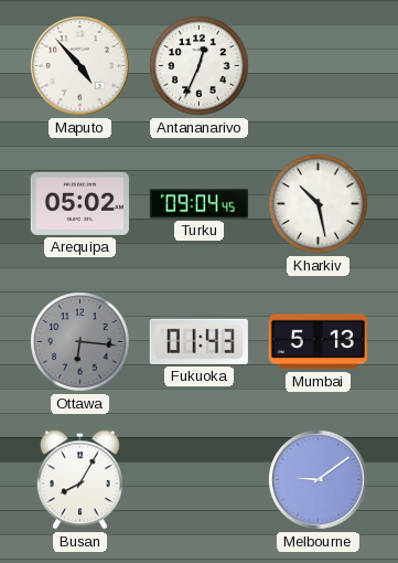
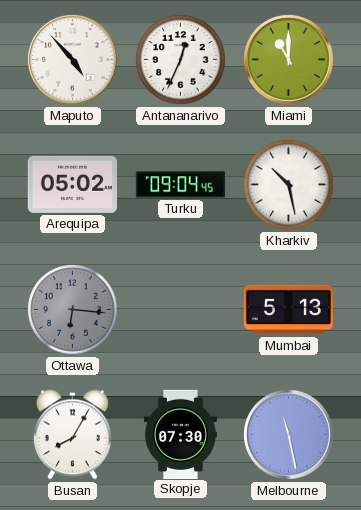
Miami: none -> 11:00 (289, 60)
Fukuoka: 01:43 -> none (198, 341)
Skopje: none -> 07:30 (180, 434)
Melbourne: 9:09 -> 11:28 (289, 435)
